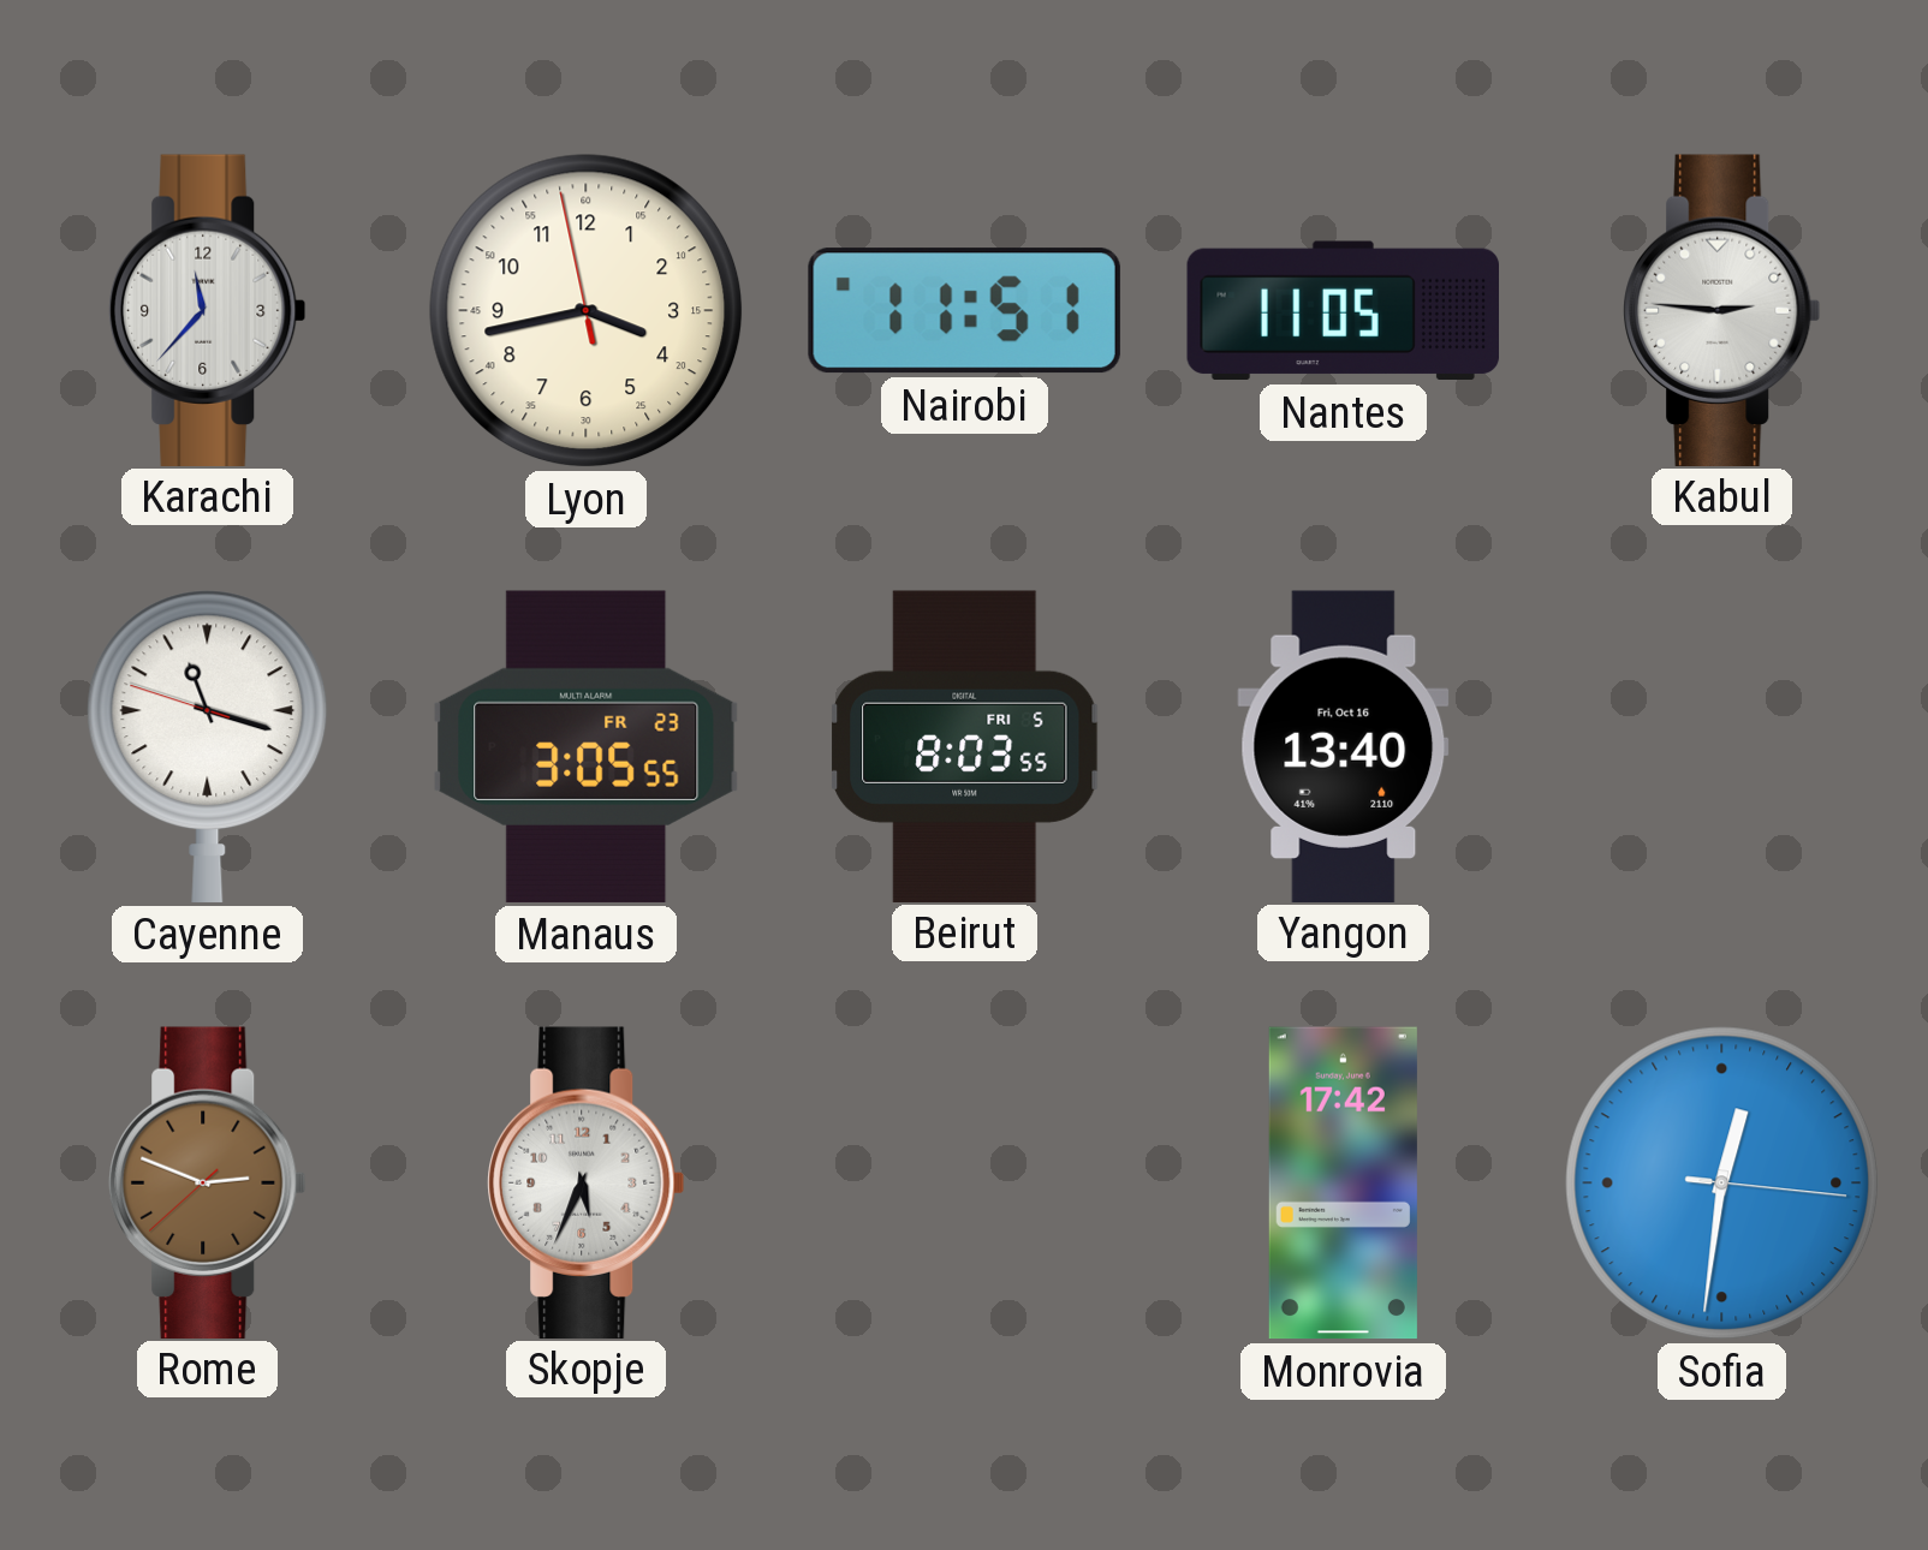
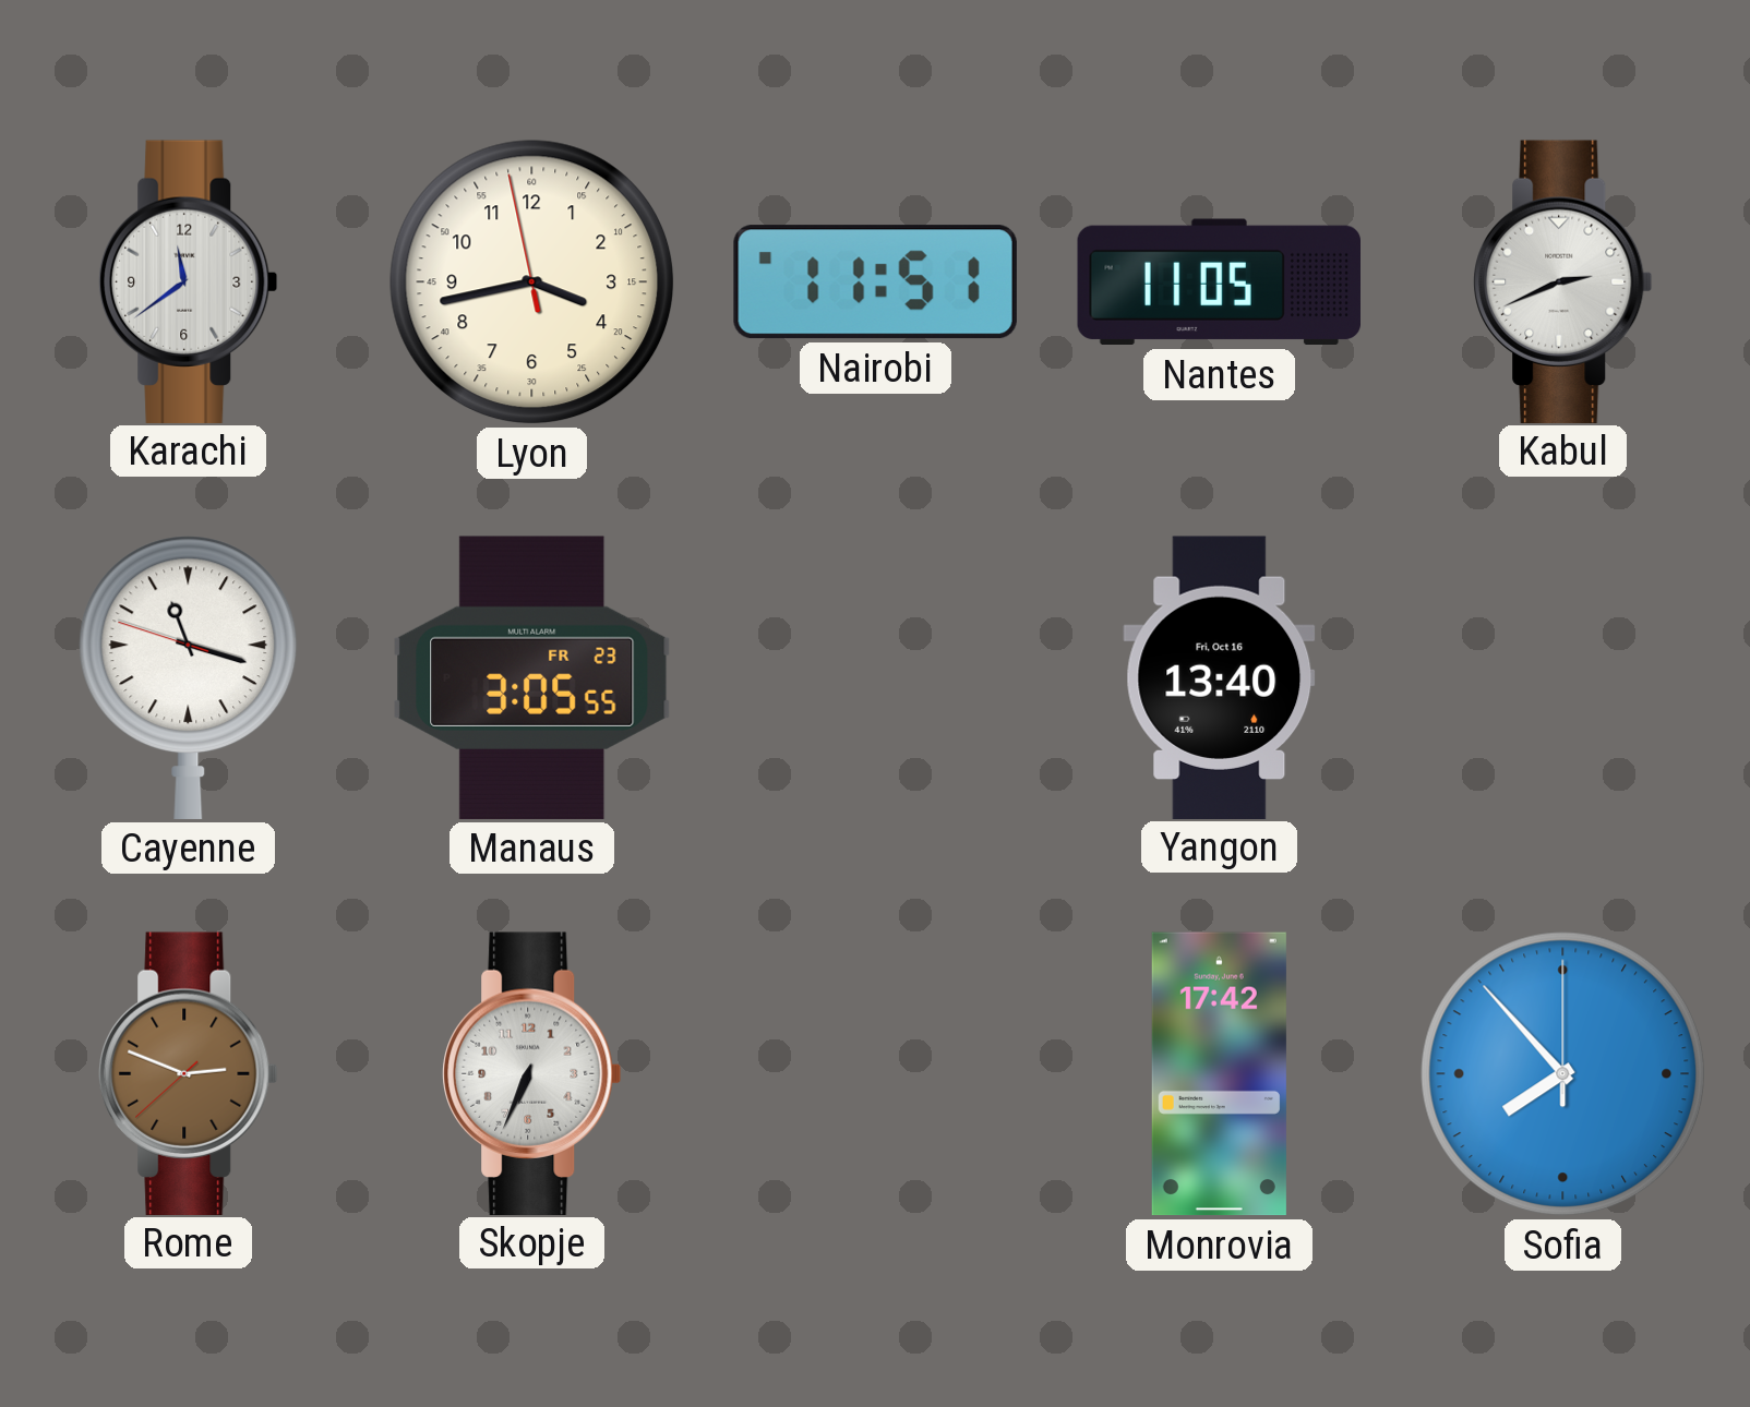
Karachi: 11:37 -> 11:39 (189, 281)
Kabul: 2:46 -> 2:41 (1563, 281)
Beirut: 8:03 -> none (965, 746)
Skopje: 5:34 -> 6:34 (532, 1073)
Sofia: 12:31 -> 7:53 (1563, 1074)
